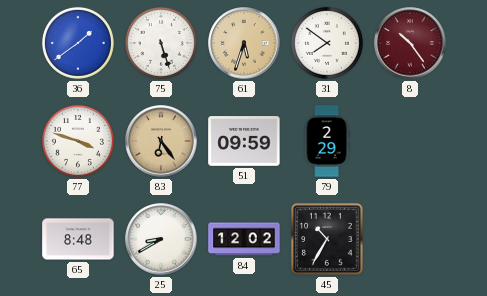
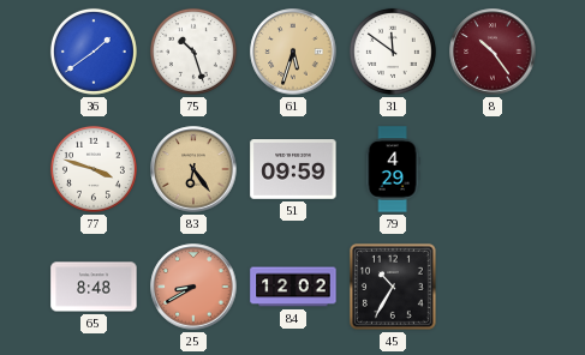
75: 5:27 -> 10:27 (193, 52)
31: 7:51 -> 11:51 (393, 52)
79: 2:29 -> 4:29 (393, 169)
25 dial: white -> salmon (193, 287)
